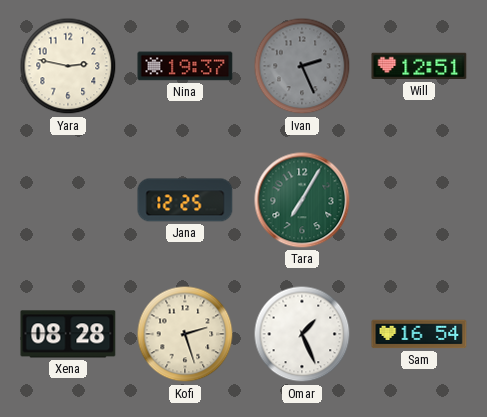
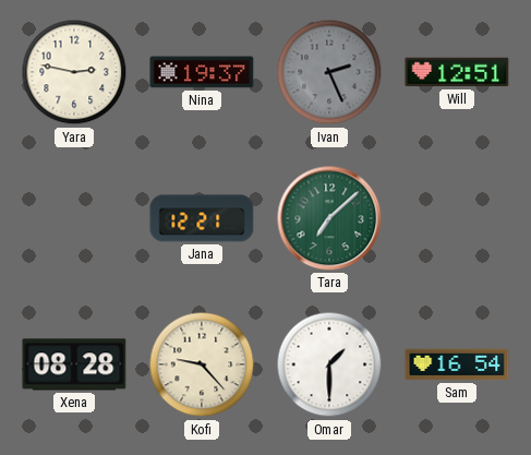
Jana: 12:25 -> 12:21 (202, 218)
Tara: 7:05 -> 7:08 (329, 218)
Kofi: 2:27 -> 9:23 (202, 364)
Omar: 1:26 -> 1:30 (329, 364)
